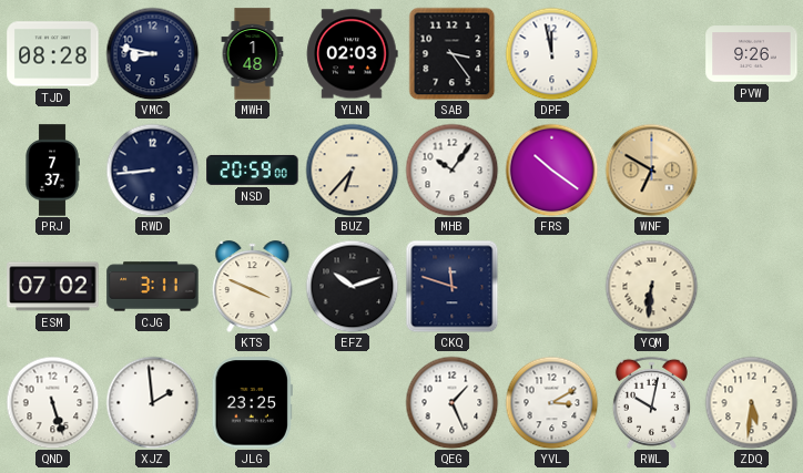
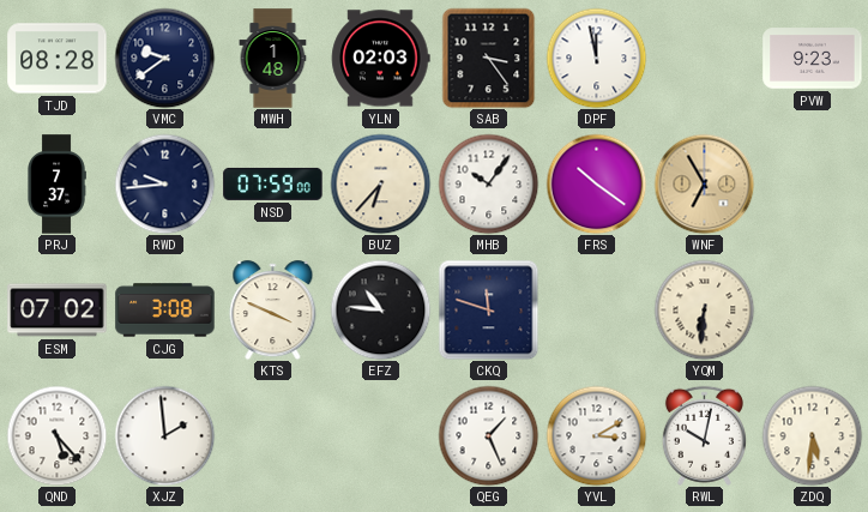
VMC: 8:47 -> 9:39 (164, 58)
PVW: 9:26 -> 9:23 (813, 59)
RWD: 8:44 -> 9:44 (164, 183)
NSD: 20:59 -> 07:59 (273, 183)
WNF: 6:50 -> 6:55 (704, 183)
CJG: 3:11 -> 3:08 (165, 311)
EFZ: 10:12 -> 10:46 (380, 309)
QND: 5:27 -> 5:23 (56, 435)
JLG: 23:25 -> none (252, 403)
